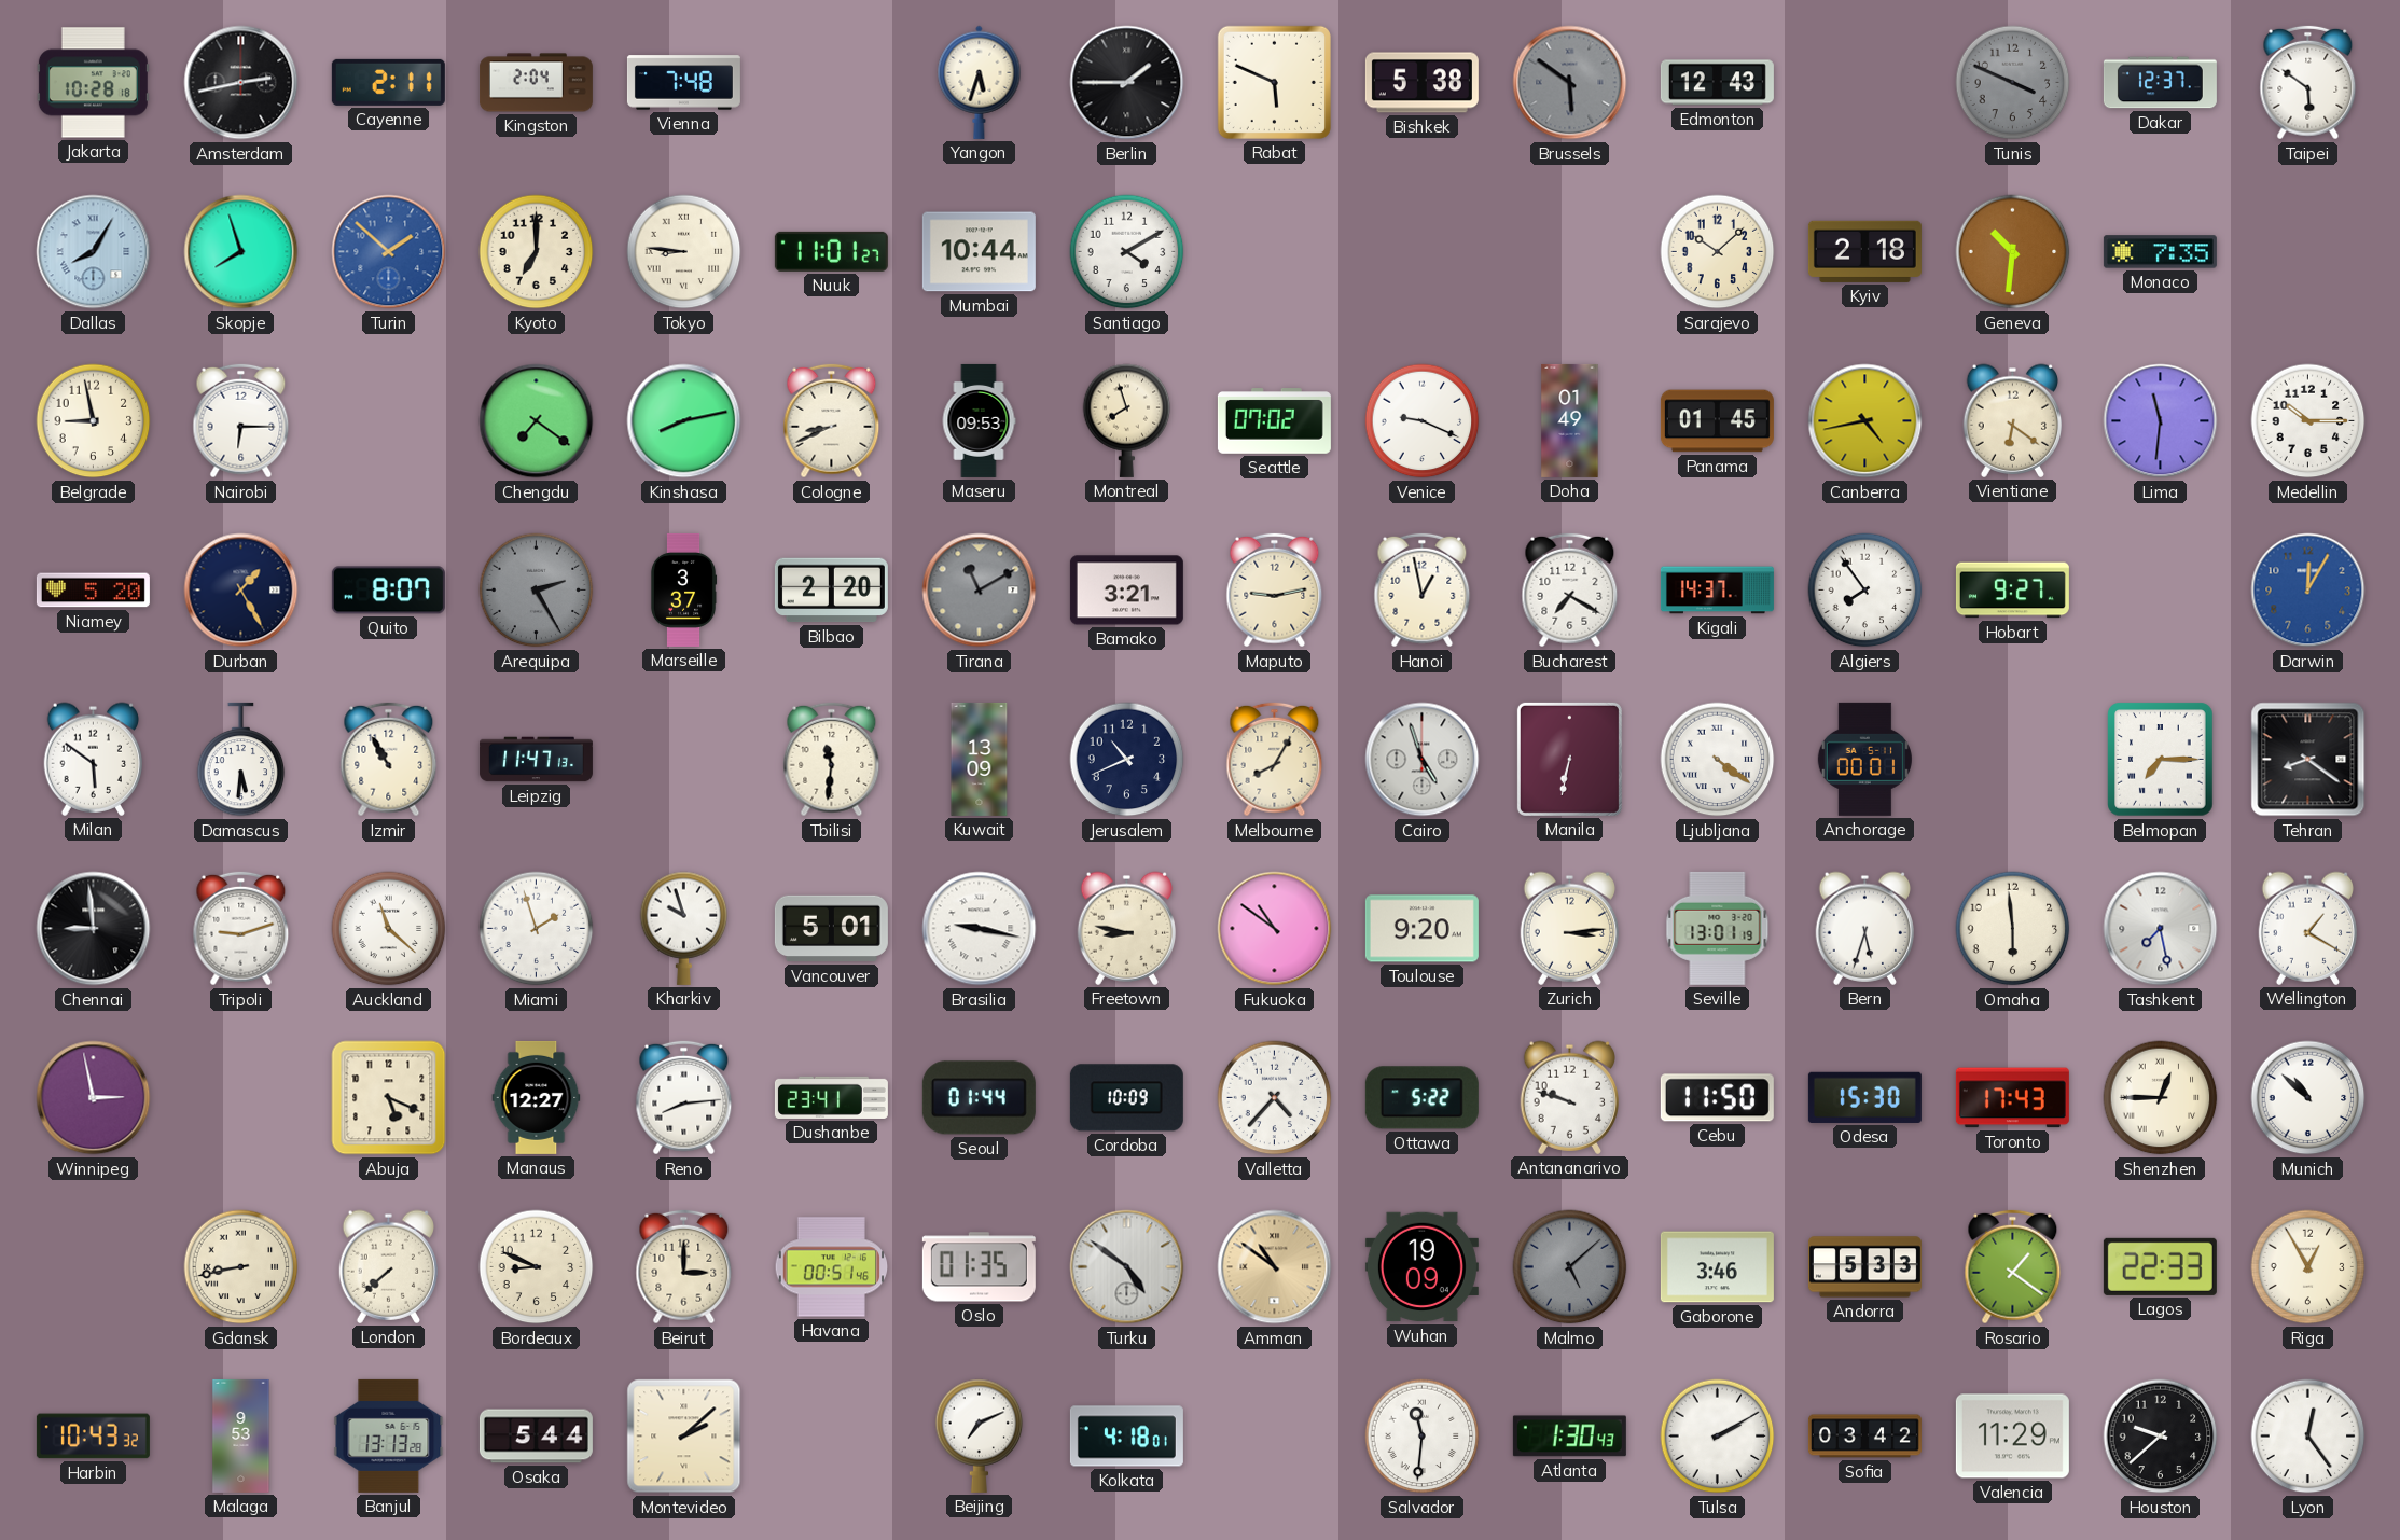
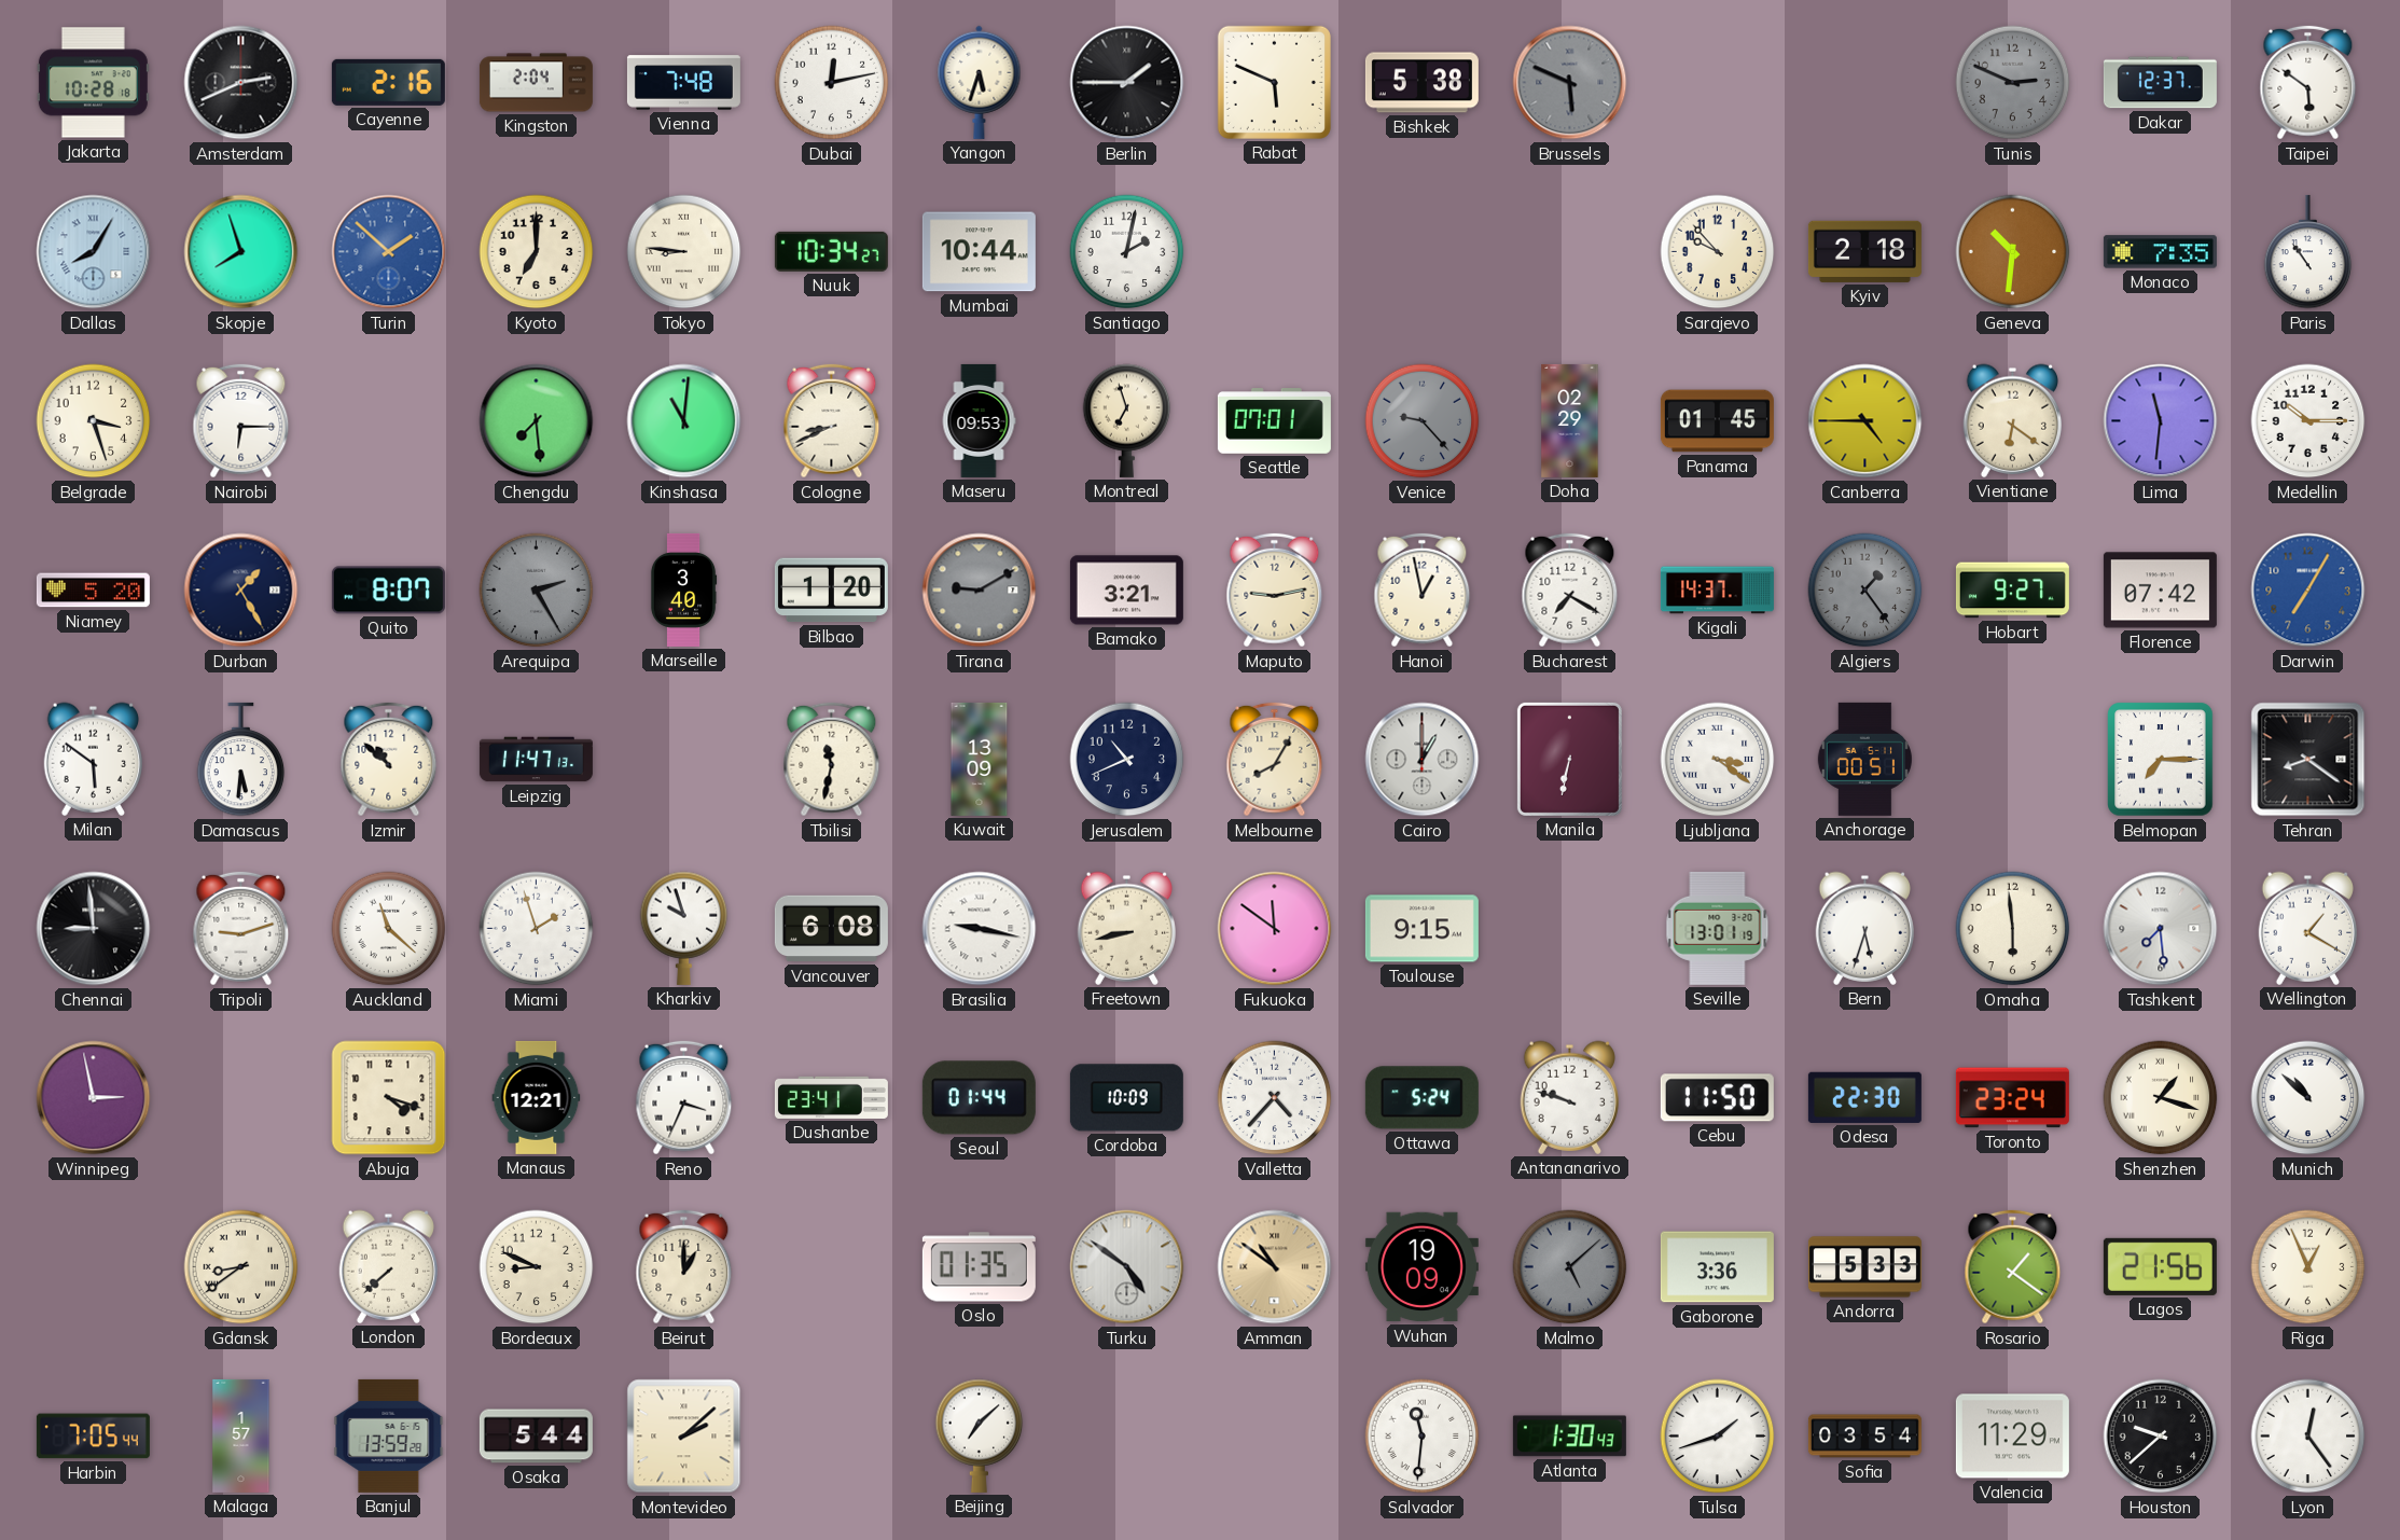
Amsterdam: 2:43 -> 2:41 (241, 83)
Cayenne: 2:11 -> 2:16 (388, 82)
Dubai: none -> 12:13 (832, 83)
Brussels: 5:51 -> 5:49 (1570, 83)
Edmonton: 12:43 -> none (1717, 83)
Tunis: 3:49 -> 2:49 (2013, 83)
Nuuk: 11:01 -> 10:34 (831, 251)
Santiago: 4:10 -> 2:02 (1127, 252)
Sarajevo: 10:08 -> 9:53 (1718, 252)
Paris: none -> 10:54 (2308, 252)
Belgrade: 8:58 -> 3:27 (94, 421)
Chengdu: 7:21 -> 7:29 (537, 421)
Kinshasa: 8:13 -> 11:01 (684, 421)
Montreal: 7:57 -> 6:57 (1127, 420)
Seattle: 07:02 -> 07:01 (1274, 421)
Venice: 9:19 -> 9:23 (1423, 421)
Venice dial: white -> grey (1423, 421)
Doha: 01:49 -> 02:29 (1570, 420)
Canberra: 4:43 -> 4:45 (1865, 421)
Marseille: 3:37 -> 3:40 (683, 589)
Bilbao: 2:20 -> 1:20 (831, 591)
Tirana: 11:10 -> 9:10 (980, 591)
Algiers: 7:54 -> 1:24 (1865, 591)
Algiers dial: white -> grey (1865, 591)
Florence: none -> 07:42 (2160, 591)
Darwin: 12:05 -> 7:05 (2308, 591)
Izmir: 10:55 -> 10:52 (389, 760)
Tbilisi: 11:31 -> 11:32 (832, 760)
Cairo: 4:57 -> 1:00 (1423, 760)
Ljubljana: 4:21 -> 3:21 (1718, 760)
Anchorage: 00:01 -> 00:51 (1864, 759)
Vancouver: 5:01 -> 6:08 (831, 929)
Freetown: 8:47 -> 8:43 (1127, 928)
Fukuoka: 10:51 -> 11:51 (1275, 929)
Toulouse: 9:20 -> 9:15 (1421, 929)
Zurich: 3:14 -> none (1570, 928)
Tashkent: 7:28 -> 7:29 (2161, 929)
Abuja: 5:19 -> 4:18 (389, 1098)
Manaus: 12:27 -> 12:21 (537, 1097)
Reno: 8:14 -> 3:34 (684, 1098)
Ottawa: 5:22 -> 5:24 (1421, 1098)
Odesa: 15:30 -> 22:30 (1864, 1097)
Toronto: 17:43 -> 23:24 (2012, 1098)
Shenzhen: 12:45 -> 1:18 (2161, 1098)
Gdansk: 8:43 -> 8:39 (241, 1267)
Beirut: 3:00 -> 1:00 (684, 1267)
Havana: 00:51 -> none (832, 1267)
Gaborone: 3:46 -> 3:36 (1717, 1267)
Lagos: 22:33 -> 21:56 (2160, 1266)
Riga: 12:55 -> 12:56 (2308, 1267)
Harbin: 10:43 -> 7:05 (93, 1437)
Malaga: 9:53 -> 1:57 (241, 1435)
Banjul: 13:13 -> 13:59 (389, 1435)
Beijing: 7:11 -> 7:08 (980, 1435)
Kolkata: 4:18 -> none (1126, 1437)
Tulsa: 2:10 -> 1:42 (1718, 1437)
Sofia: 03:42 -> 03:54 (1864, 1437)
